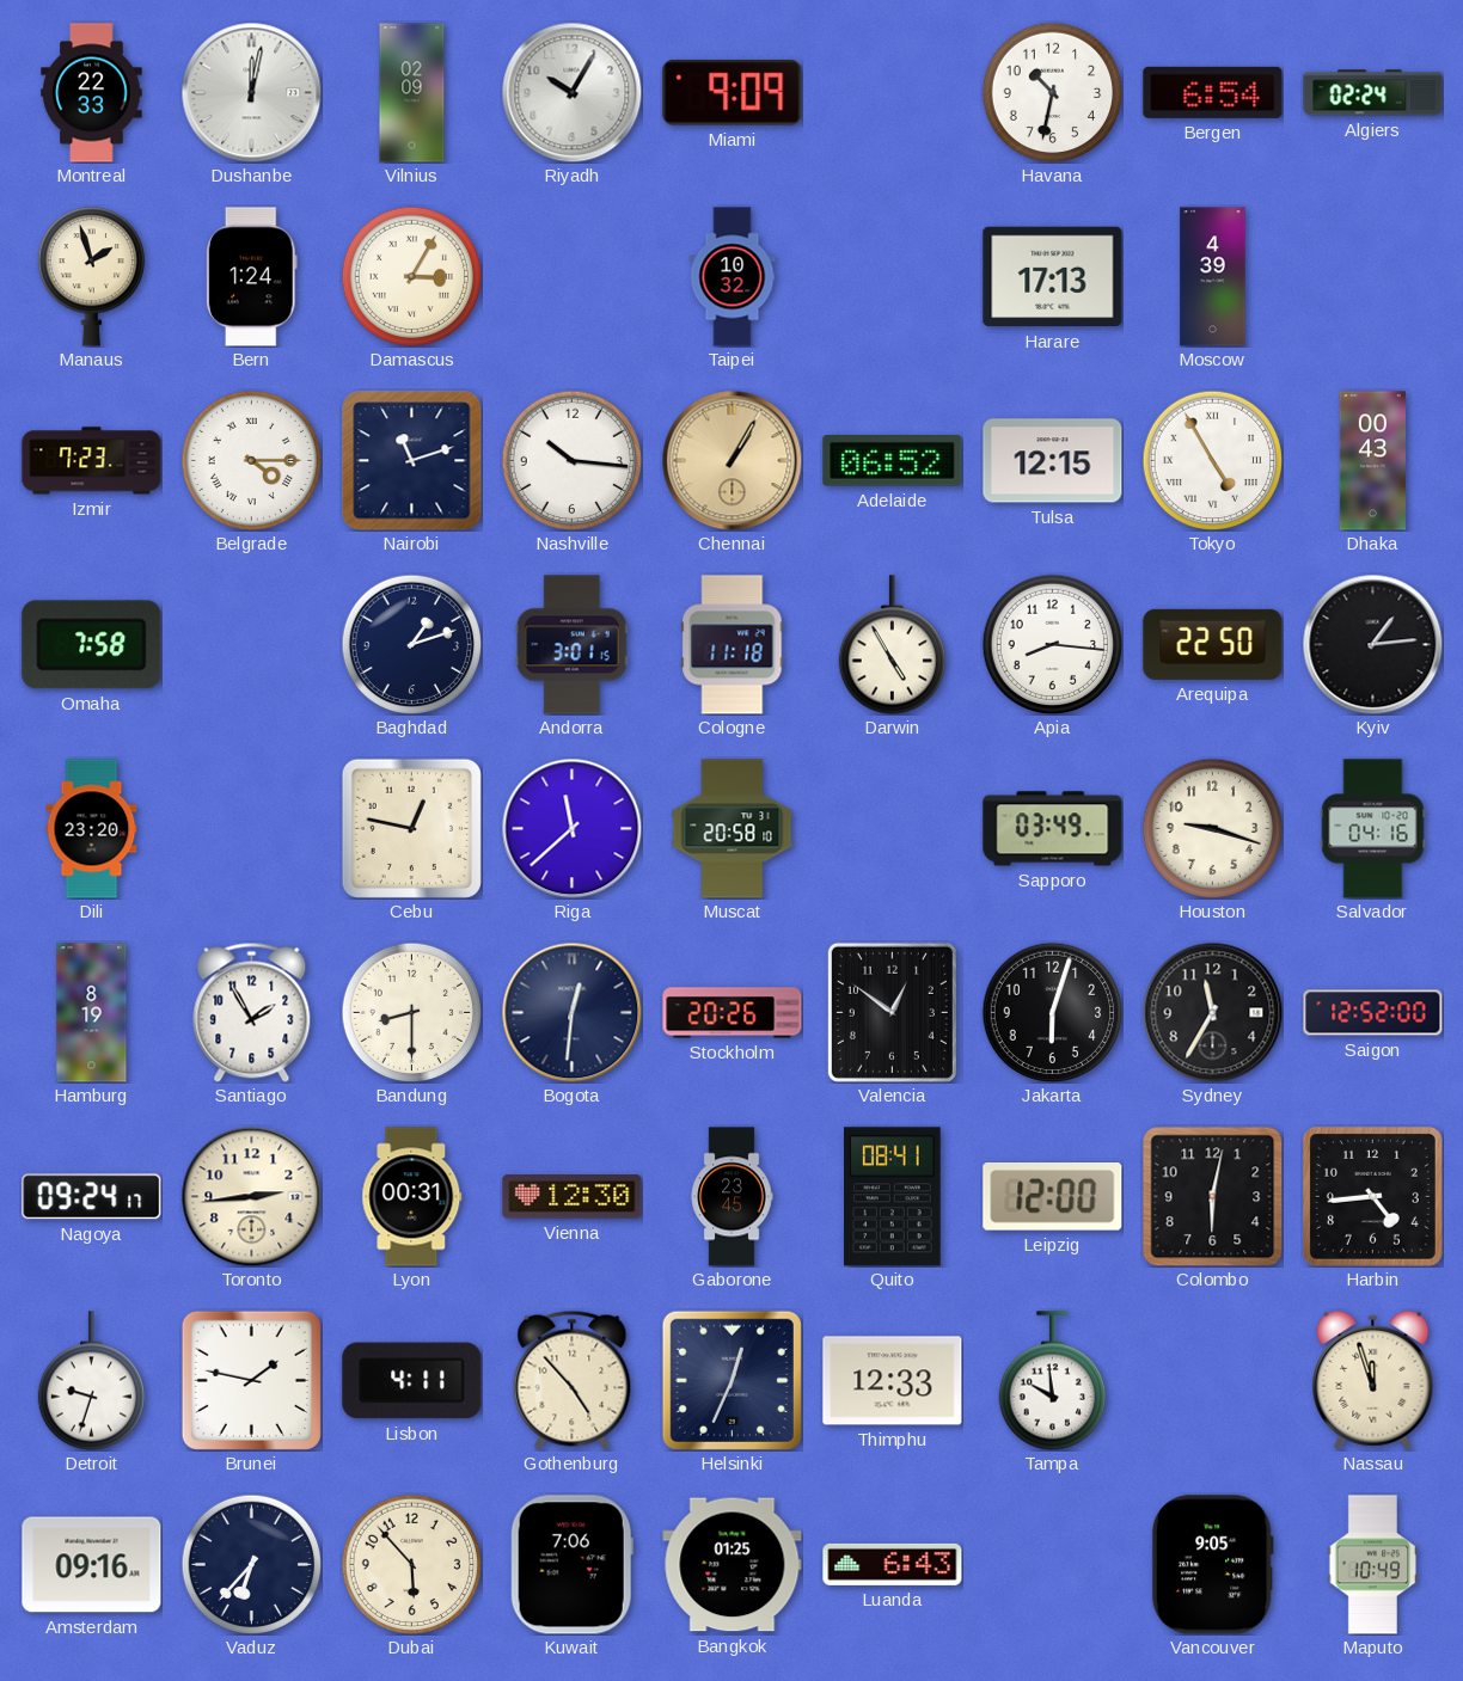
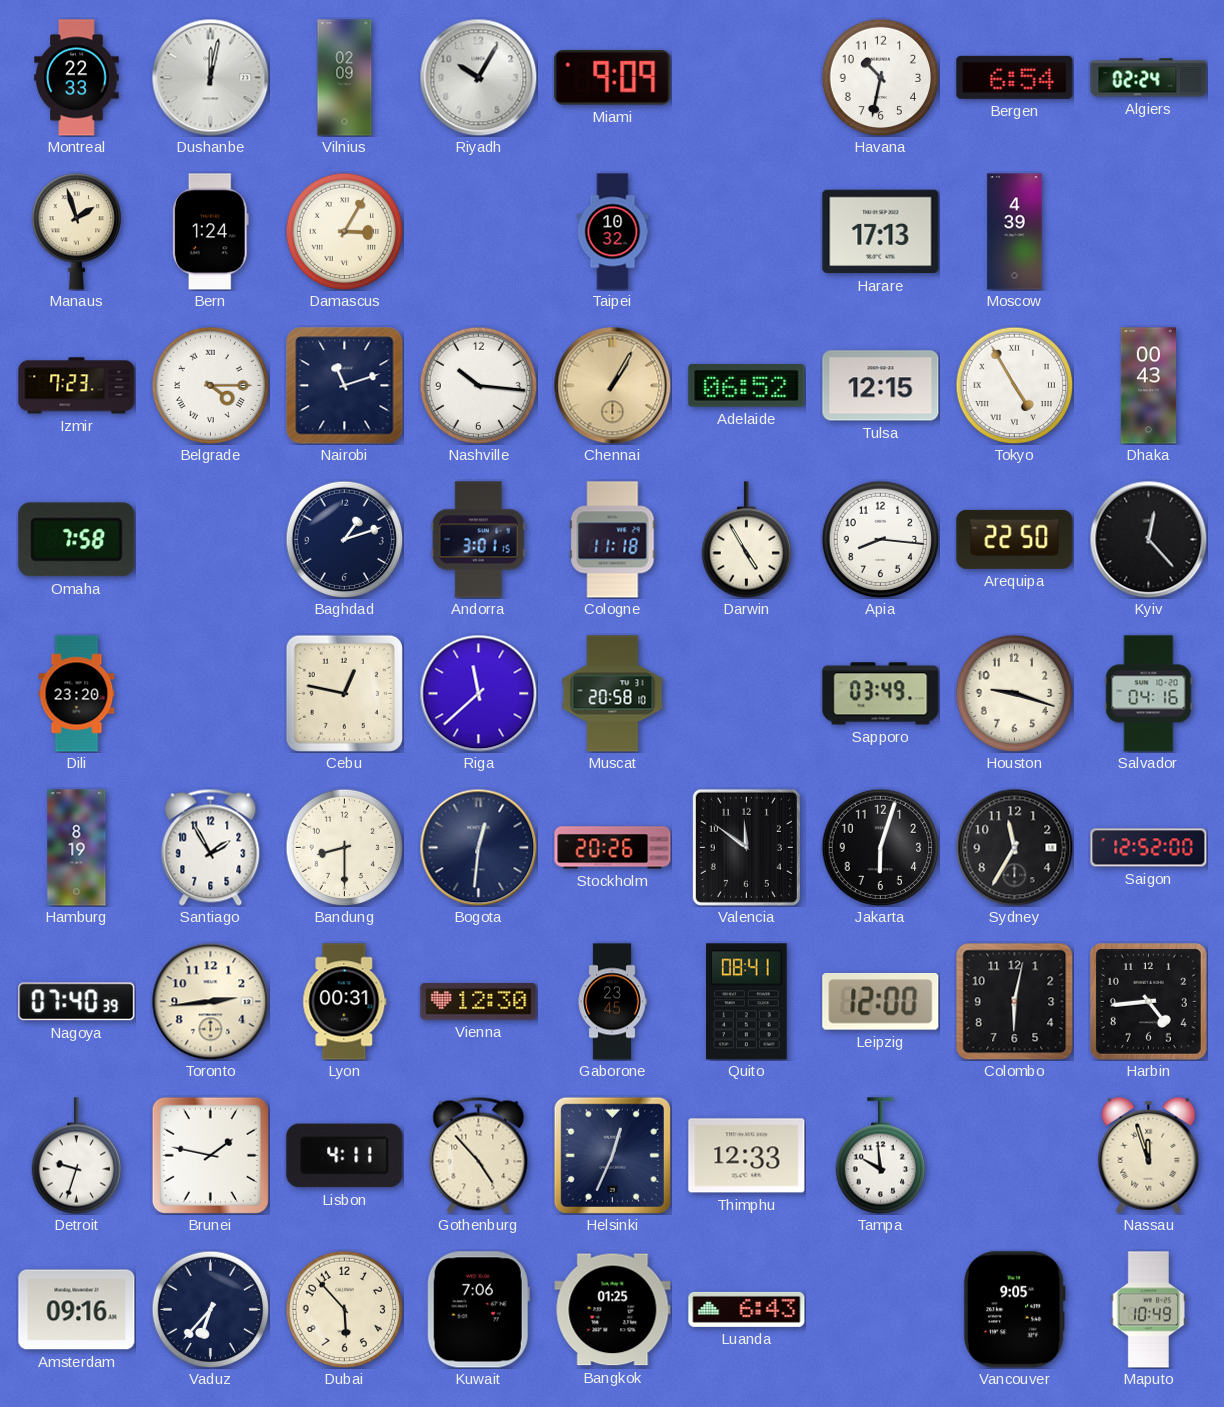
Kyiv: 1:14 -> 12:23 (1148, 539)
Valencia: 12:51 -> 11:51 (746, 847)
Nagoya: 09:24 -> 07:40 (77, 1002)
